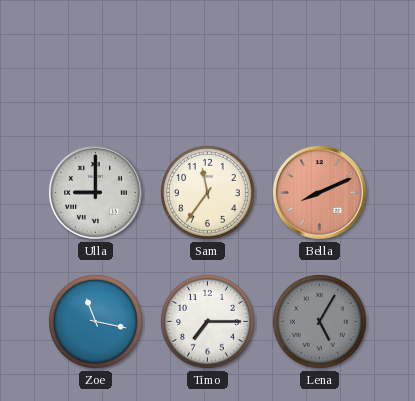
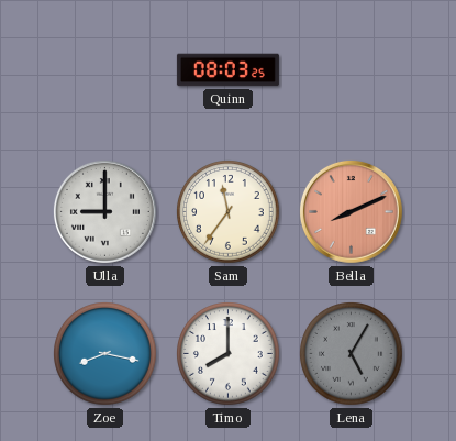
Quinn: none -> 08:03 (227, 70)
Zoe: 11:17 -> 8:17 (105, 354)
Timo: 7:15 -> 8:00 (229, 354)
